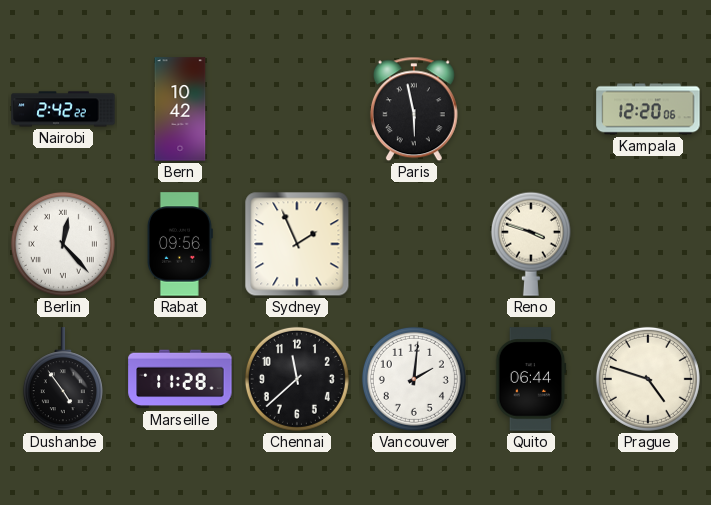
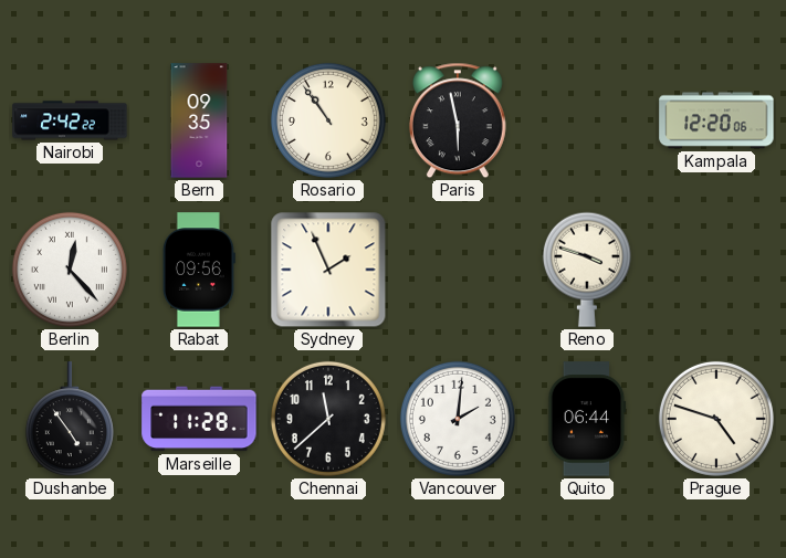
Bern: 10:42 -> 09:35 (199, 120)
Rosario: none -> 10:54 (328, 120)
